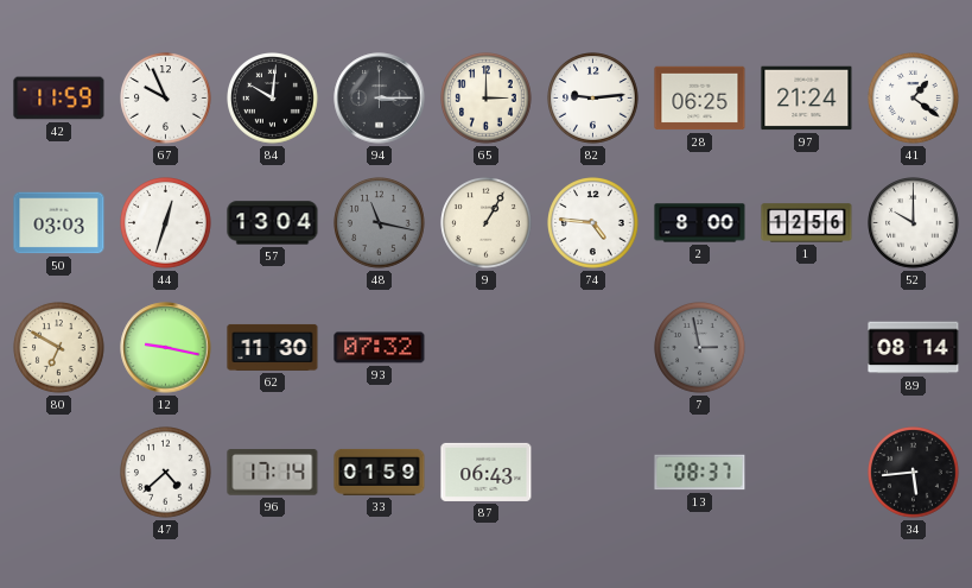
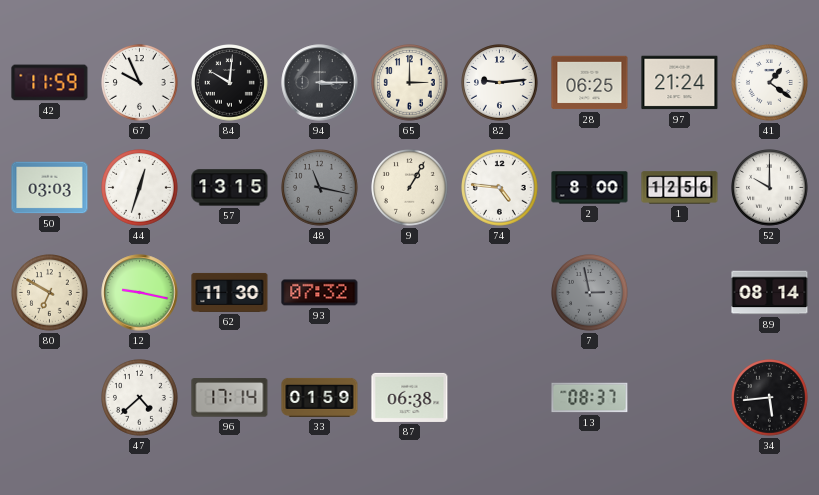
57: 13:04 -> 13:15 (230, 188)
87: 06:43 -> 06:38 (410, 397)
